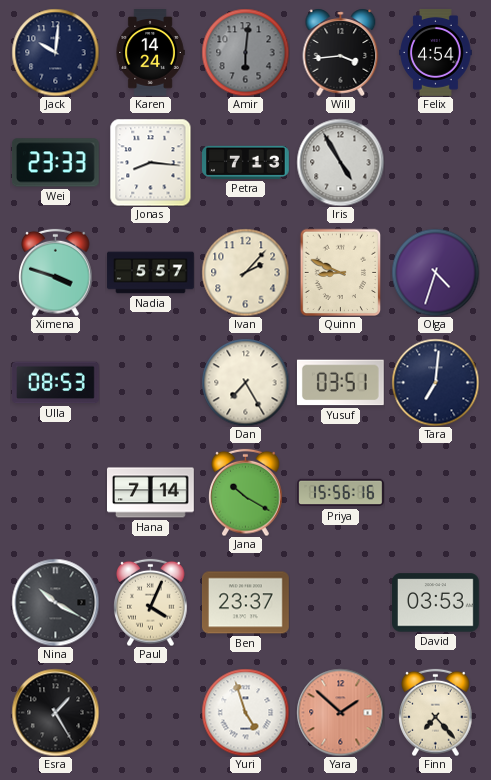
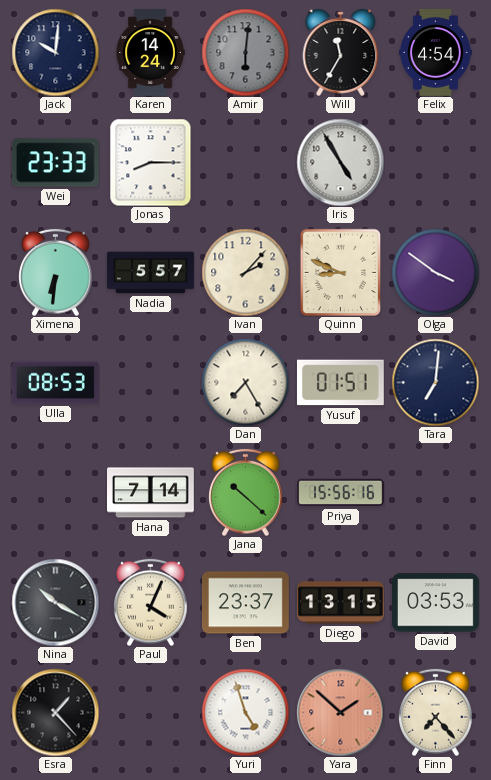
Will: 3:44 -> 11:35 (341, 52)
Jonas: 8:16 -> 8:15 (151, 162)
Petra: 7:13 -> none (246, 162)
Ximena: 3:48 -> 6:31 (56, 272)
Olga: 4:33 -> 3:51 (435, 272)
Yusuf: 03:51 -> 01:51 (340, 383)
Jana: 10:20 -> 10:22 (246, 492)
Diego: none -> 13:15 (341, 603)
Esra: 1:25 -> 1:23 (55, 712)
